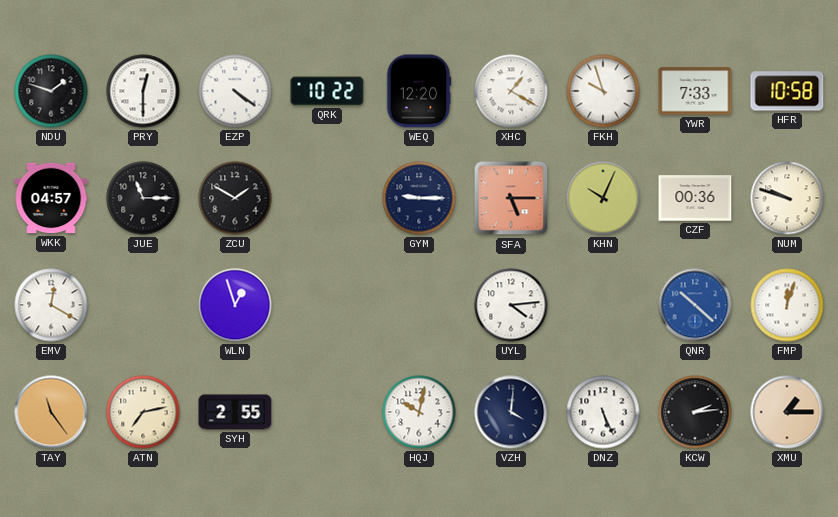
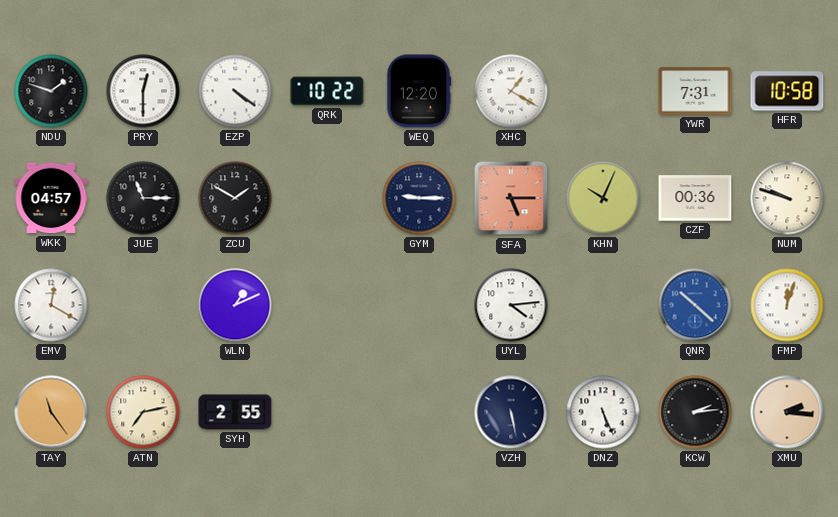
FKH: 9:57 -> none (603, 91)
YWR: 7:33 -> 7:31 (695, 91)
WLN: 12:57 -> 1:11 (235, 305)
HQJ: 10:02 -> none (419, 412)
VZH: 4:01 -> 5:28 (511, 412)
XMU: 1:15 -> 2:16 (787, 412)
